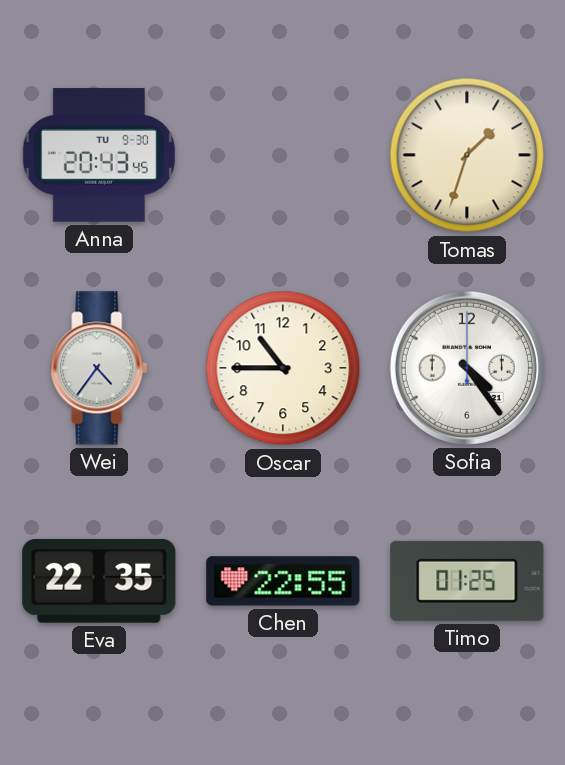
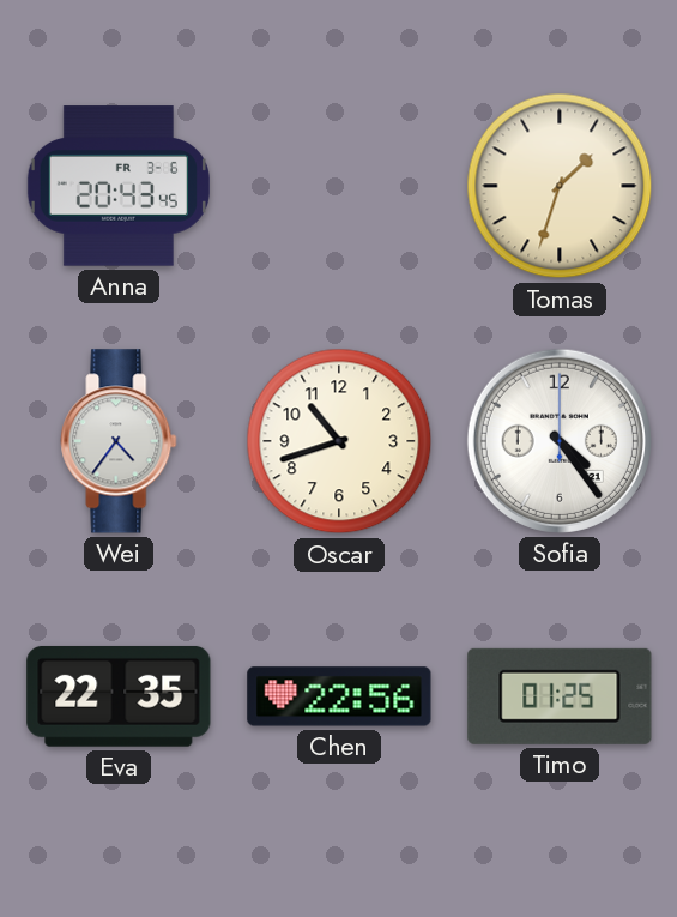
Anna date: TU 9-30 -> FR 3-6 (119, 186)
Oscar: 10:45 -> 10:42 (339, 441)
Chen: 22:55 -> 22:56 (339, 696)
